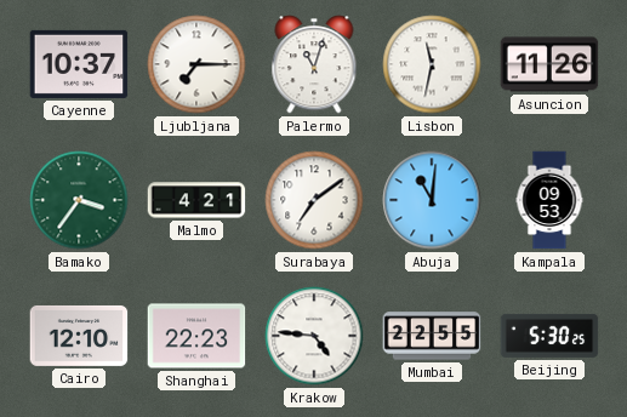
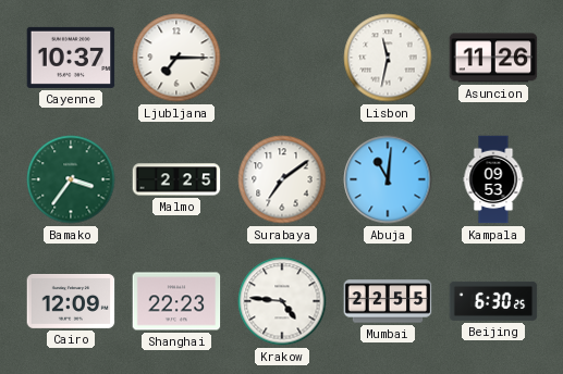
Palermo: 11:03 -> none (314, 64)
Malmo: 4:21 -> 2:25 (176, 179)
Cairo: 12:10 -> 12:09 (71, 301)
Beijing: 5:30 -> 6:30 (493, 301)
